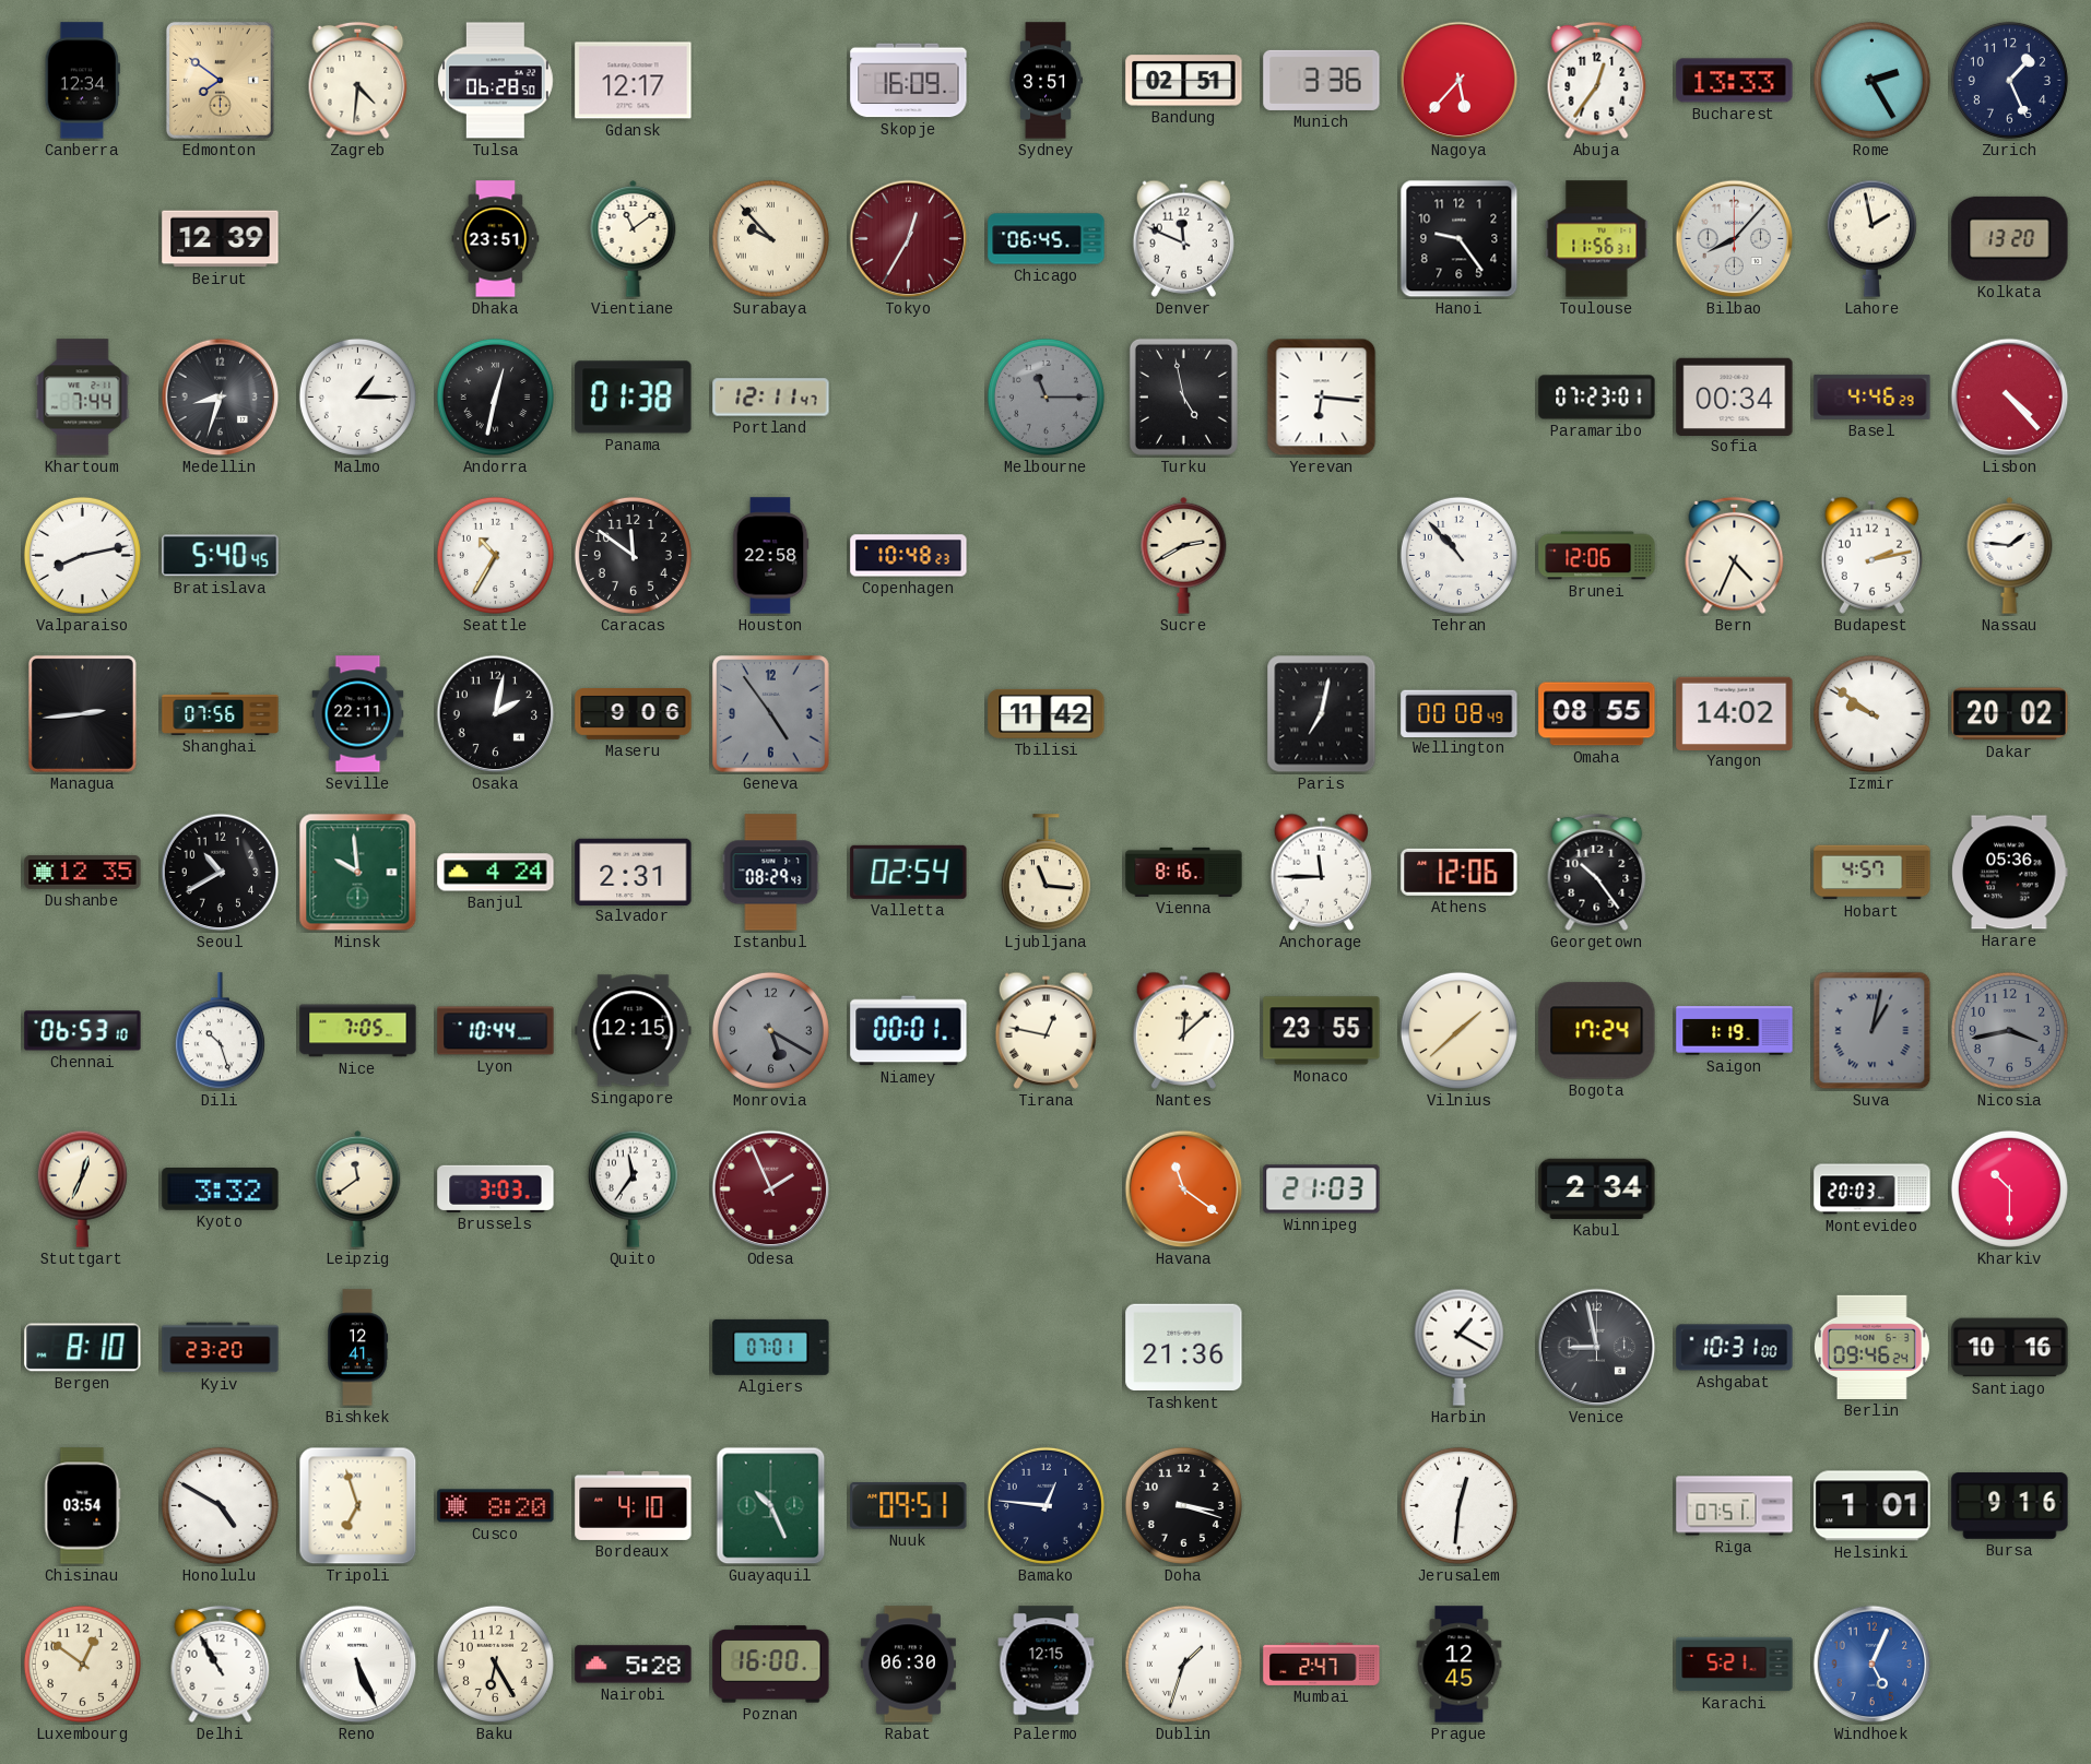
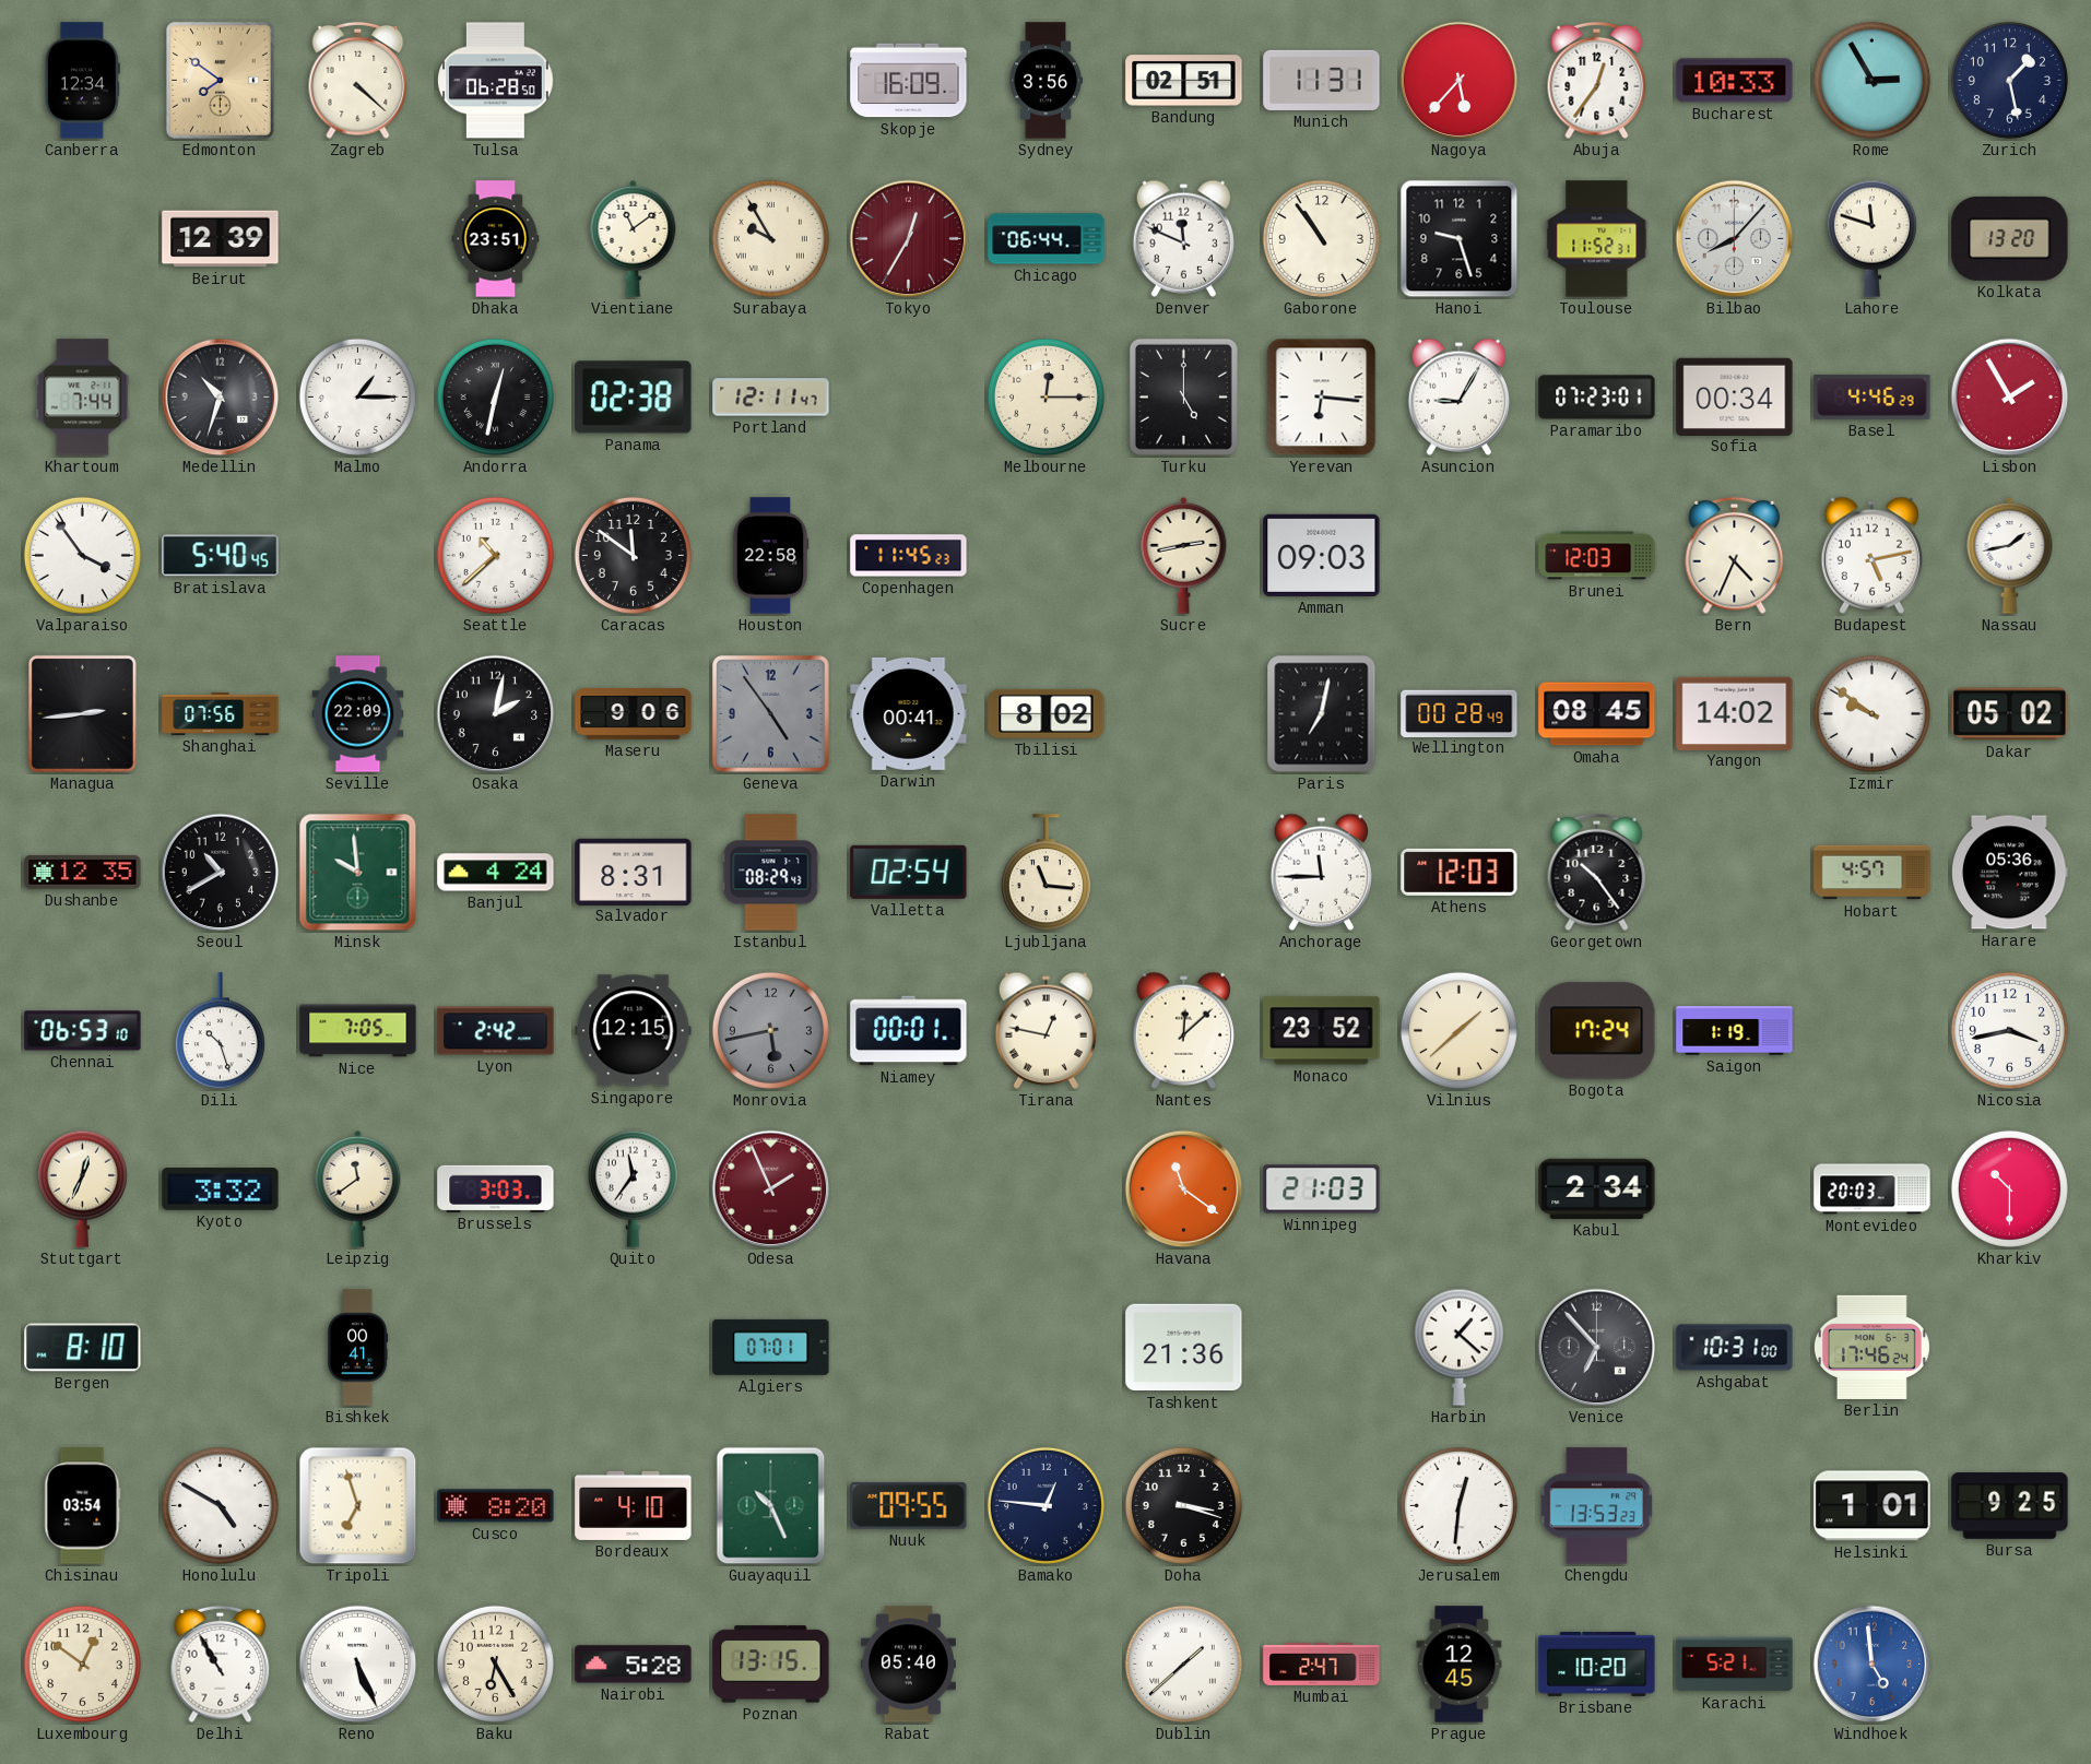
Zagreb: 4:31 -> 4:22 (358, 81)
Gdansk: 12:17 -> none (634, 81)
Sydney: 3:51 -> 3:56 (1045, 81)
Munich: 3:36 -> 11:31 (1322, 80)
Bucharest: 13:33 -> 10:33 (1735, 81)
Rome: 2:25 -> 2:55 (1871, 80)
Zurich: 1:26 -> 1:28 (2009, 80)
Surabaya: 9:53 -> 9:55 (770, 238)
Chicago: 06:45 -> 06:44 (1047, 239)
Gaborone: none -> 10:54 (1321, 238)
Hanoi: 9:24 -> 9:27 (1460, 239)
Toulouse: 11:56 -> 11:52 (1597, 239)
Lahore: 1:58 -> 11:48 (1871, 238)
Medellin: 8:33 -> 10:33 (221, 398)
Panama: 01:38 -> 02:38 (634, 398)
Melbourne: 11:15 -> 12:15 (1045, 396)
Melbourne dial: grey -> cream (1045, 396)
Turku: 4:58 -> 5:00 (1183, 396)
Asuncion: none -> 9:05 (1458, 396)
Lisbon: 4:23 -> 1:55 (2010, 398)
Valparaiso: 8:13 -> 3:54 (82, 555)
Seattle: 10:35 -> 10:38 (495, 555)
Copenhagen: 10:48 -> 11:45 (909, 556)
Sucre: 2:40 -> 2:43 (1184, 555)
Amman: none -> 09:03 (1322, 555)
Tehran: 10:53 -> none (1458, 555)
Brunei: 12:06 -> 12:03 (1597, 556)
Budapest: 2:13 -> 5:13 (1871, 555)
Nassau: 1:46 -> 1:43 (2010, 555)
Seville: 22:11 -> 22:09 (358, 714)
Darwin: none -> 00:41 (909, 713)
Tbilisi: 11:42 -> 8:02 (1047, 713)
Wellington: 00:08 -> 00:28 (1460, 713)
Omaha: 08:55 -> 08:45 (1597, 714)
Dakar: 20:02 -> 05:02 (2010, 714)
Salvador: 2:31 -> 8:31 (634, 872)
Vienna: 8:16 -> none (1184, 872)
Athens: 12:06 -> 12:03 (1460, 872)
Lyon: 10:44 -> 2:42 (496, 1031)
Monrovia: 5:20 -> 5:43 (770, 1030)
Monaco: 23:55 -> 23:52 (1322, 1031)
Suva: 1:02 -> none (1873, 1031)
Nicosia dial: grey -> white (2009, 1030)
Kyiv: 23:20 -> none (221, 1348)
Bishkek: 12:41 -> 00:41 (357, 1348)
Harbin: 1:20 -> 1:22 (1458, 1347)
Venice: 8:58 -> 6:53 (1597, 1348)
Berlin: 09:46 -> 17:46 (1871, 1347)
Santiago: 10:16 -> none (2010, 1348)
Nuuk: 09:51 -> 09:55 (909, 1506)
Chengdu: none -> 13:53 (1597, 1506)
Riga: 07:51 -> none (1735, 1506)
Bursa: 9:16 -> 9:25 (2010, 1506)
Poznan: 16:00 -> 13:15 (771, 1665)
Rabat: 06:30 -> 05:40 (908, 1665)
Palermo: 12:15 -> none (1047, 1665)
Dublin: 1:33 -> 1:38 (1183, 1664)
Brisbane: none -> 10:20 (1597, 1664)
Windhoek: 5:04 -> 4:59 (1873, 1665)
